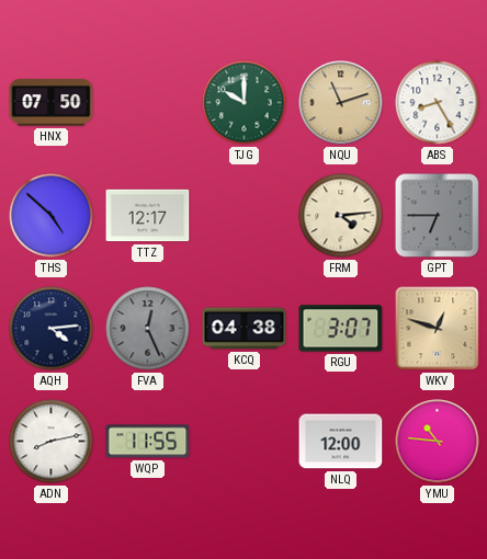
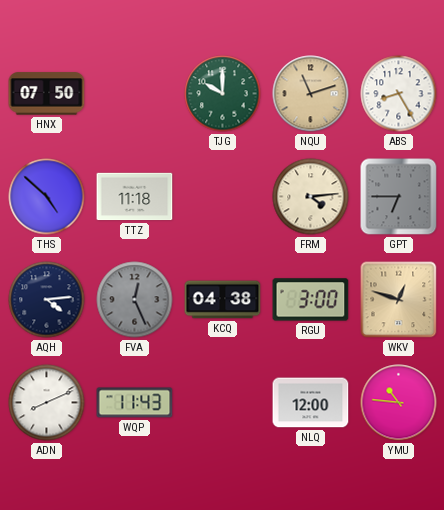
TTZ: 12:17 -> 11:18 (135, 197)
RGU: 3:07 -> 3:00 (311, 300)
ADN: 8:13 -> 8:11 (47, 403)
WQP: 11:55 -> 11:43 (135, 403)
